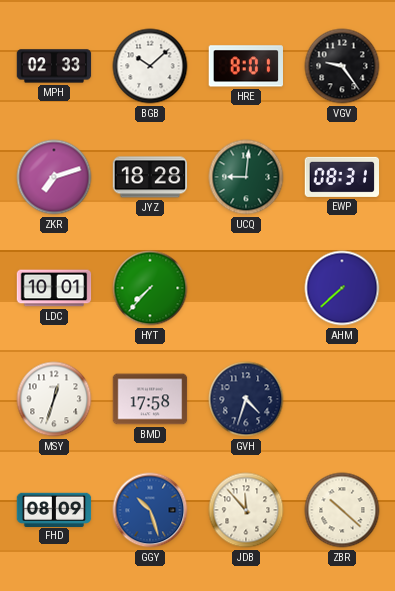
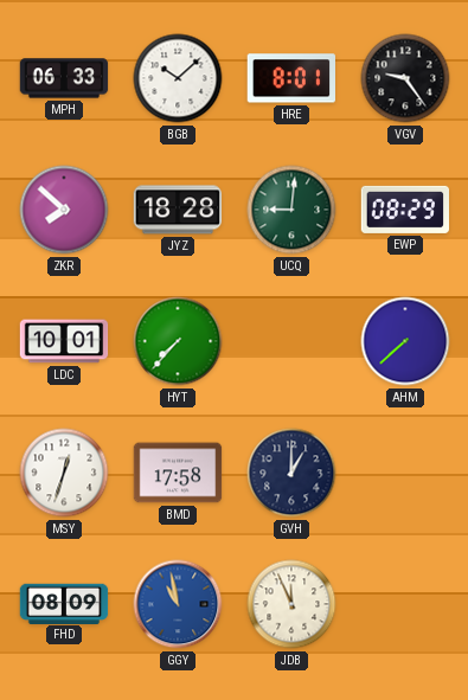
MPH: 02:33 -> 06:33 (64, 78)
ZKR: 7:12 -> 7:52 (64, 210)
EWP: 08:31 -> 08:29 (405, 210)
GVH: 4:33 -> 1:00 (291, 473)
GGY: 10:27 -> 10:58 (178, 604)
JDB: 11:53 -> 11:56 (291, 604)
ZBR: 10:22 -> none (342, 510)
